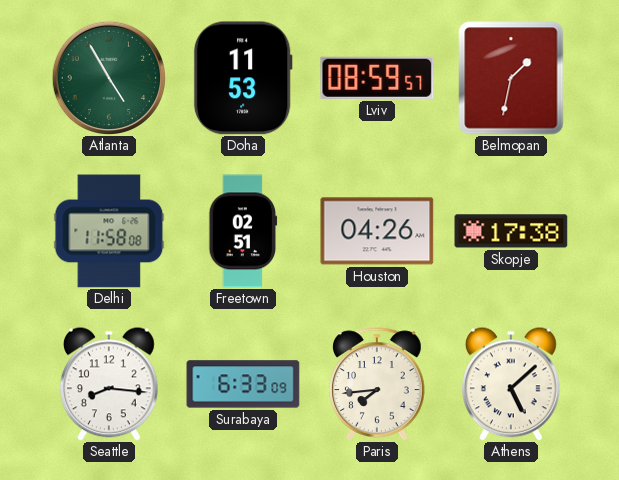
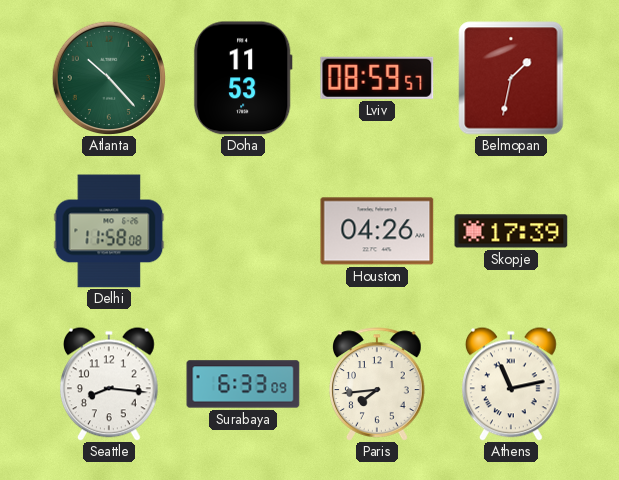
Atlanta: 4:55 -> 10:23 (109, 78)
Freetown: 02:51 -> none (243, 231)
Skopje: 17:38 -> 17:39 (511, 231)
Athens: 5:08 -> 11:13 (511, 384)
